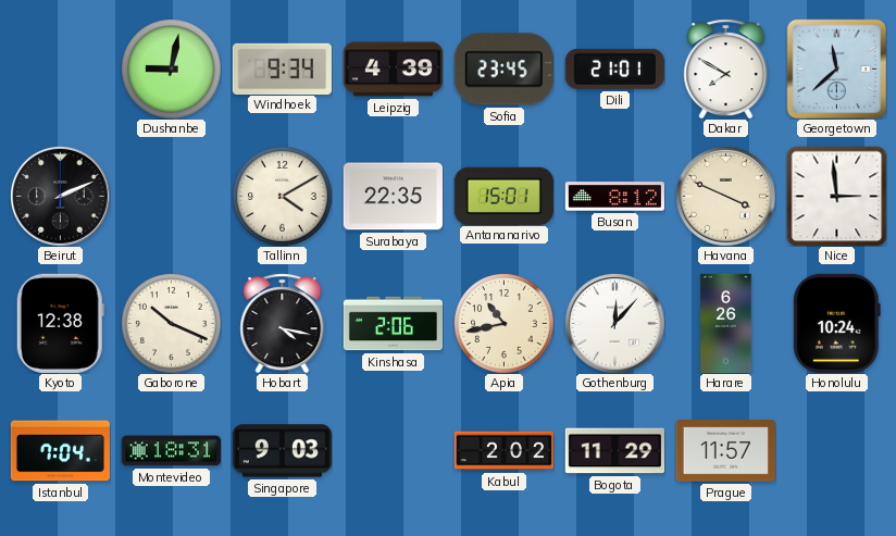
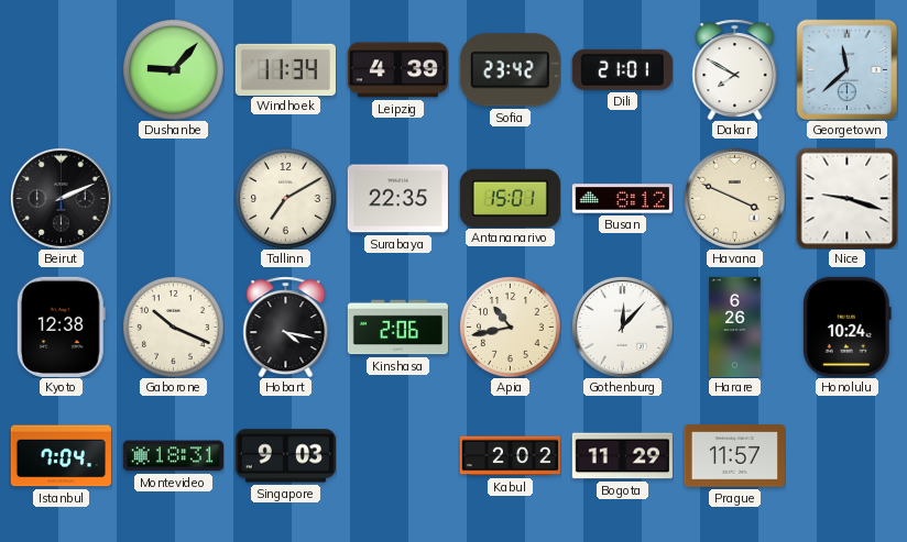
Dushanbe: 9:02 -> 9:07 (174, 70)
Windhoek: 9:34 -> 11:34 (285, 69)
Sofia: 23:45 -> 23:42 (510, 70)
Tallinn: 4:10 -> 7:10 (286, 199)
Nice: 2:59 -> 9:18 (846, 198)
